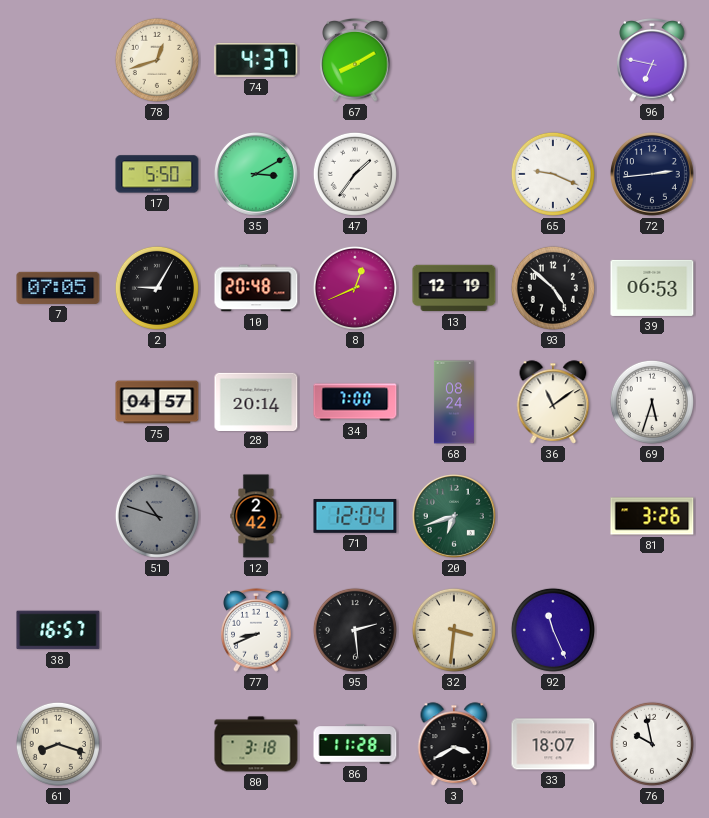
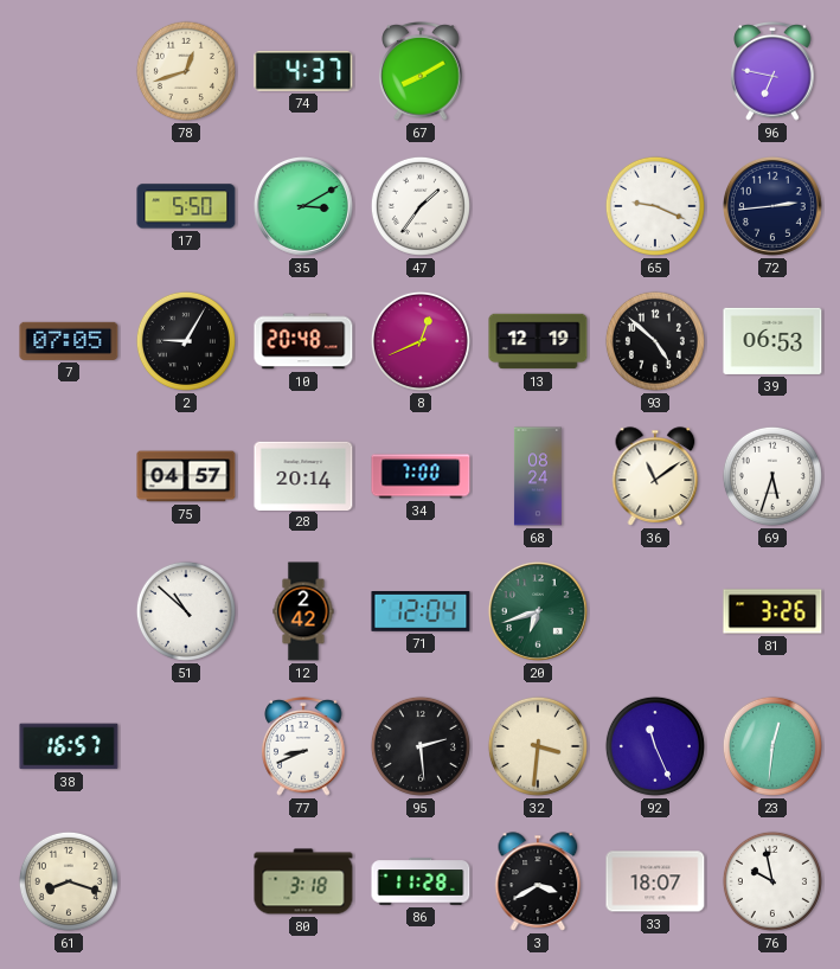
51: 10:48 -> 10:52 (186, 611)
51 dial: grey -> white (186, 611)
23: none -> 12:31 (772, 746)
